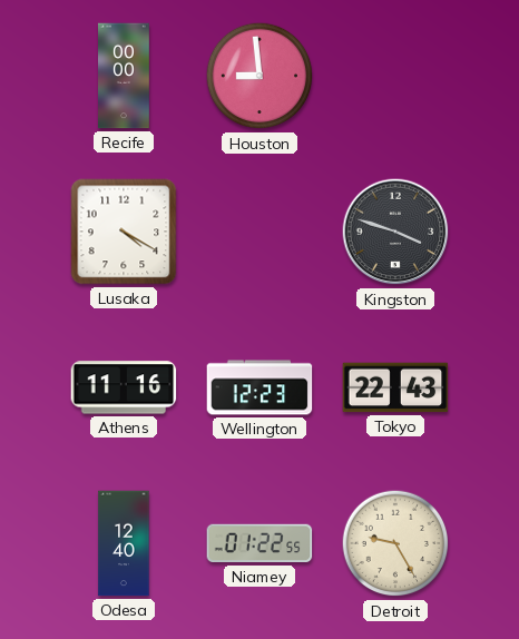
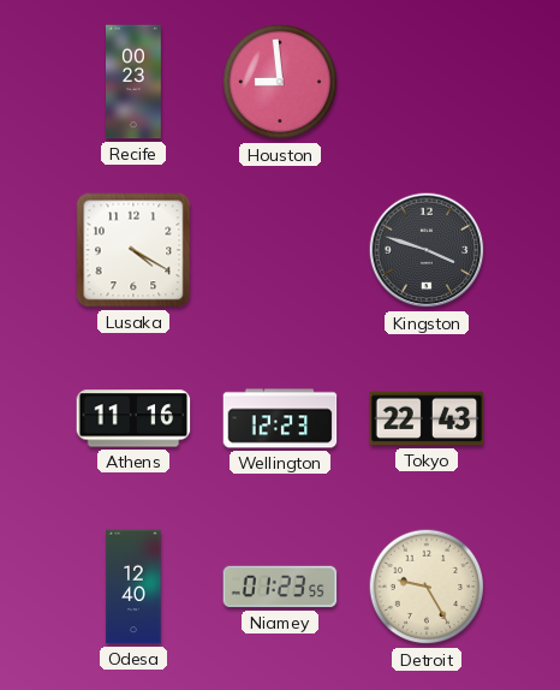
Recife: 00:00 -> 00:23 (135, 82)
Niamey: 01:22 -> 01:23 (280, 587)
